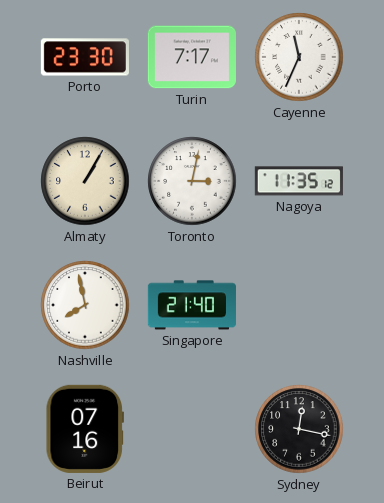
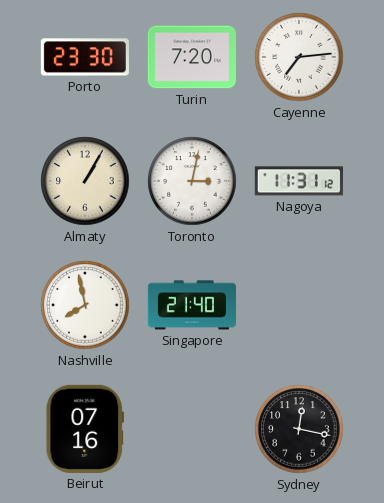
Turin: 7:17 -> 7:20 (192, 57)
Cayenne: 11:34 -> 7:14 (299, 57)
Nagoya: 11:35 -> 11:31 (299, 181)
